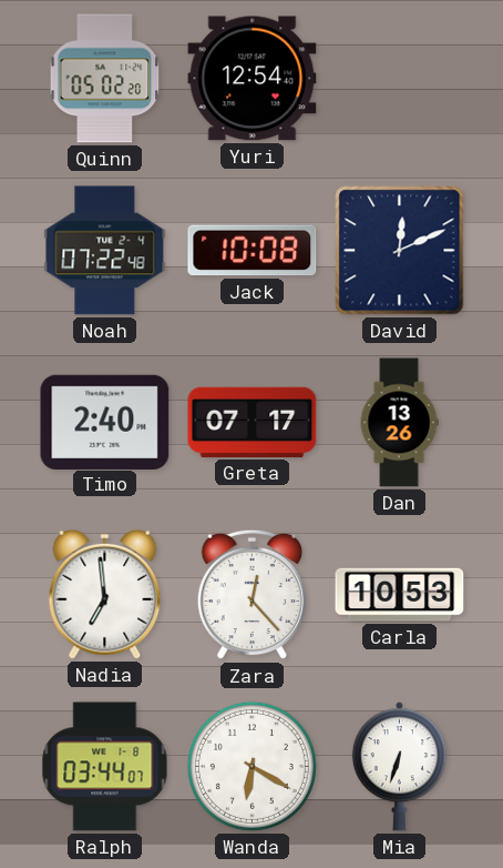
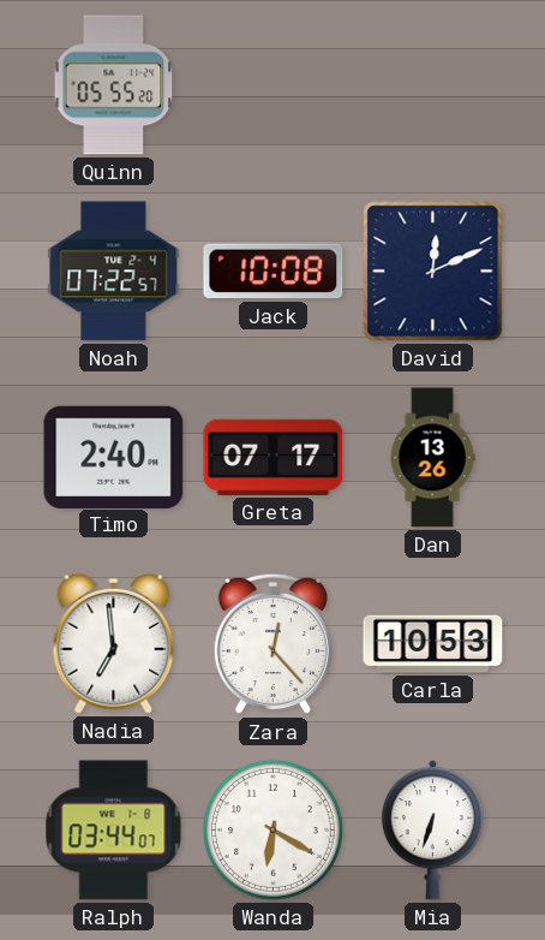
Quinn: 05:02 -> 05:55 (114, 85)
Yuri: 12:54 -> none (253, 79)
Noah: 07:22:48 -> 07:22:57 (114, 272)
